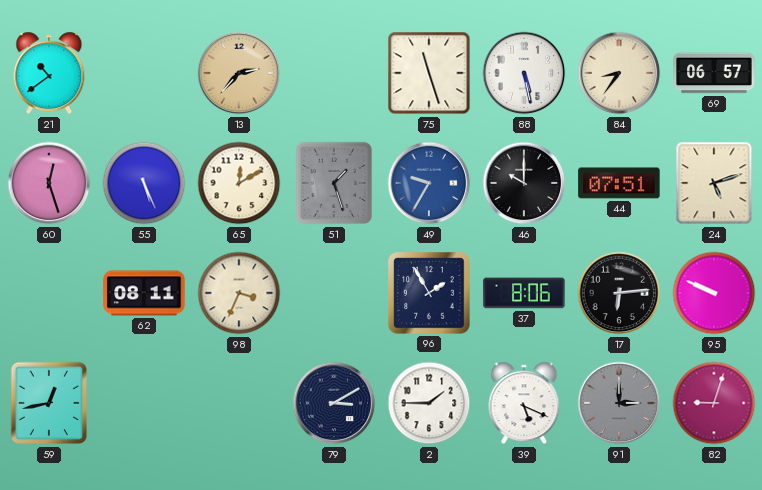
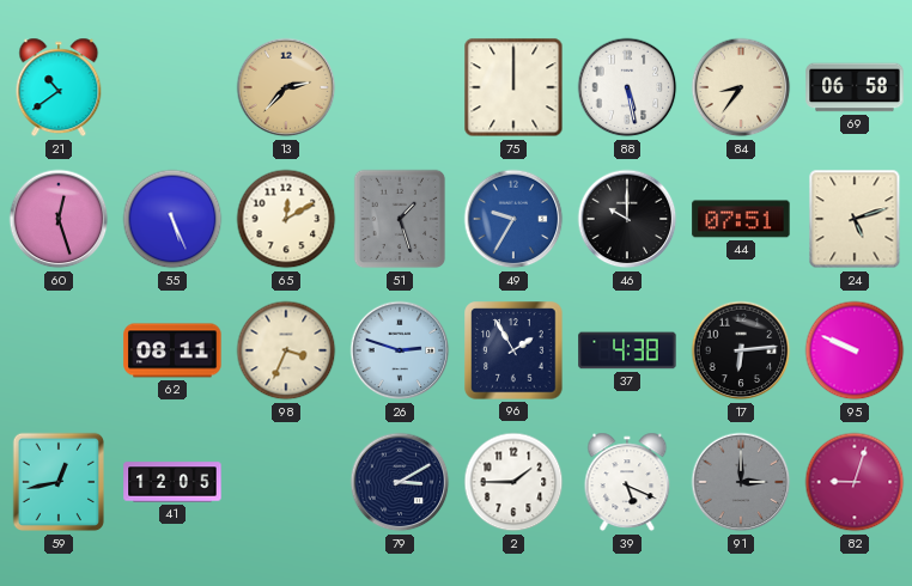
75: 11:27 -> 12:00 (513, 87)
69: 06:57 -> 06:58 (855, 87)
26: none -> 2:48 (400, 350)
37: 8:06 -> 4:38 (627, 350)
41: none -> 12:05 (172, 482)
